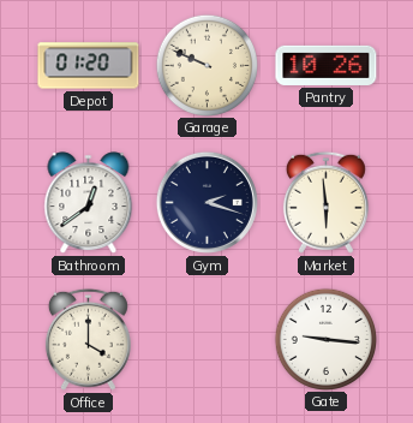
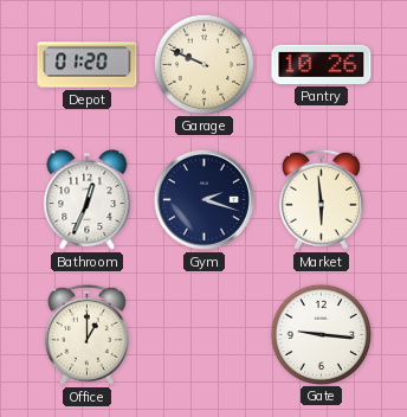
Bathroom: 12:39 -> 12:34 (88, 200)
Office: 4:00 -> 1:00 (86, 334)
